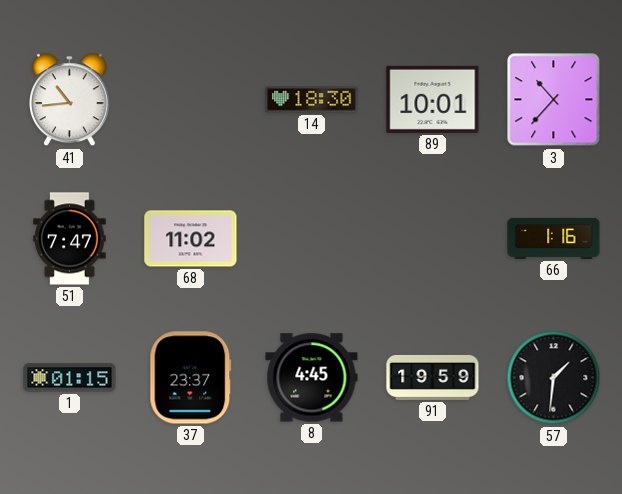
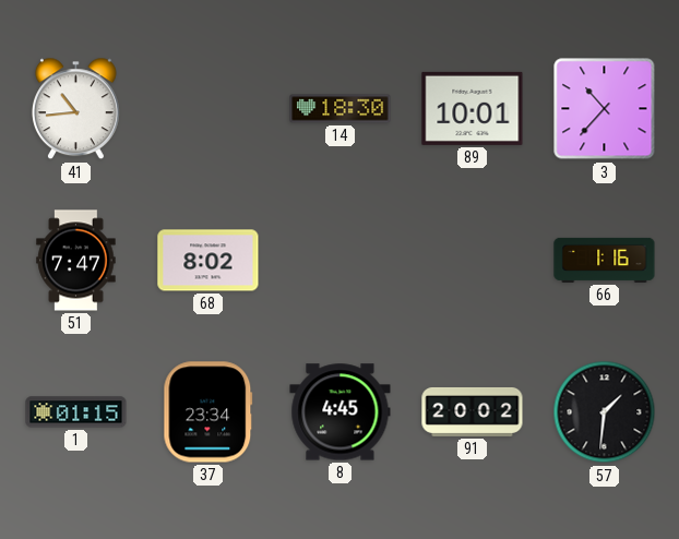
68: 11:02 -> 8:02 (209, 261)
37: 23:37 -> 23:34 (209, 412)
91: 19:59 -> 20:02 (473, 411)
